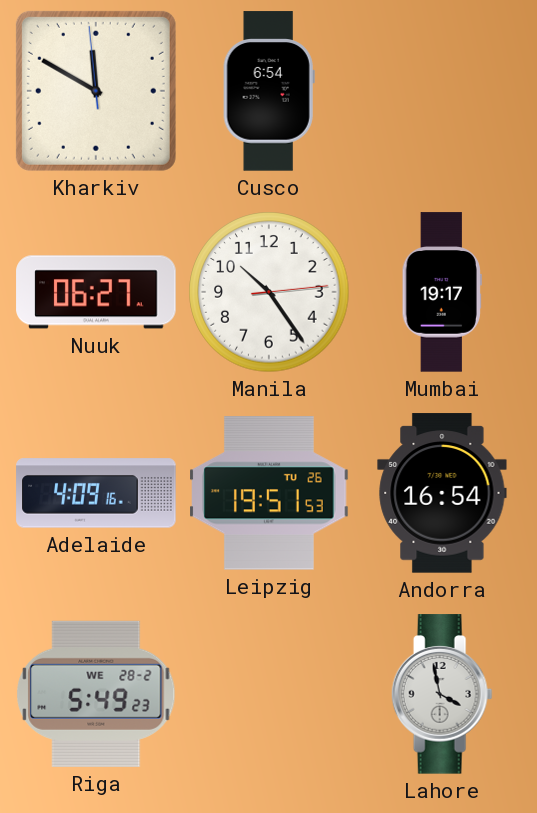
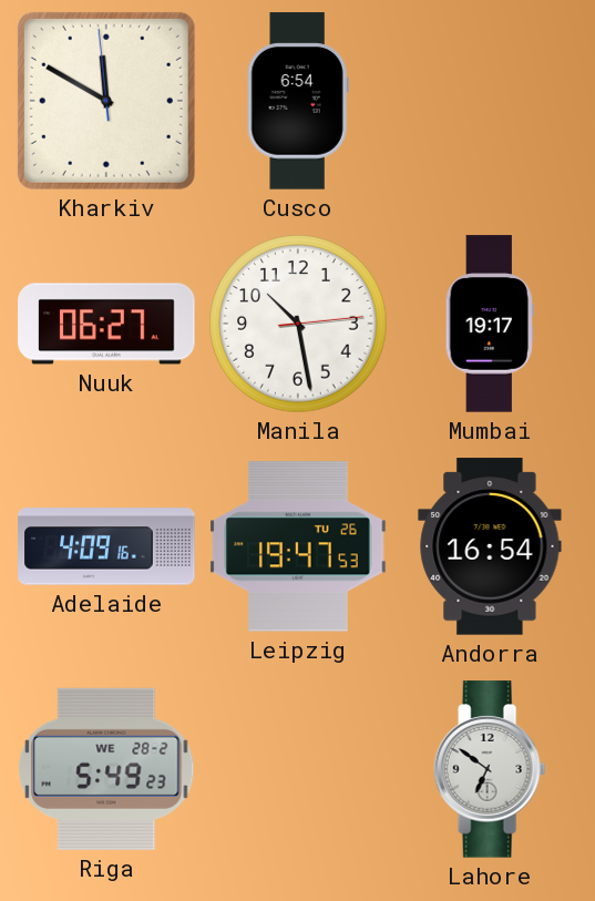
Manila: 10:24 -> 10:28 (298, 324)
Leipzig: 19:51 -> 19:47 (298, 546)
Lahore: 3:58 -> 6:51 (490, 769)
